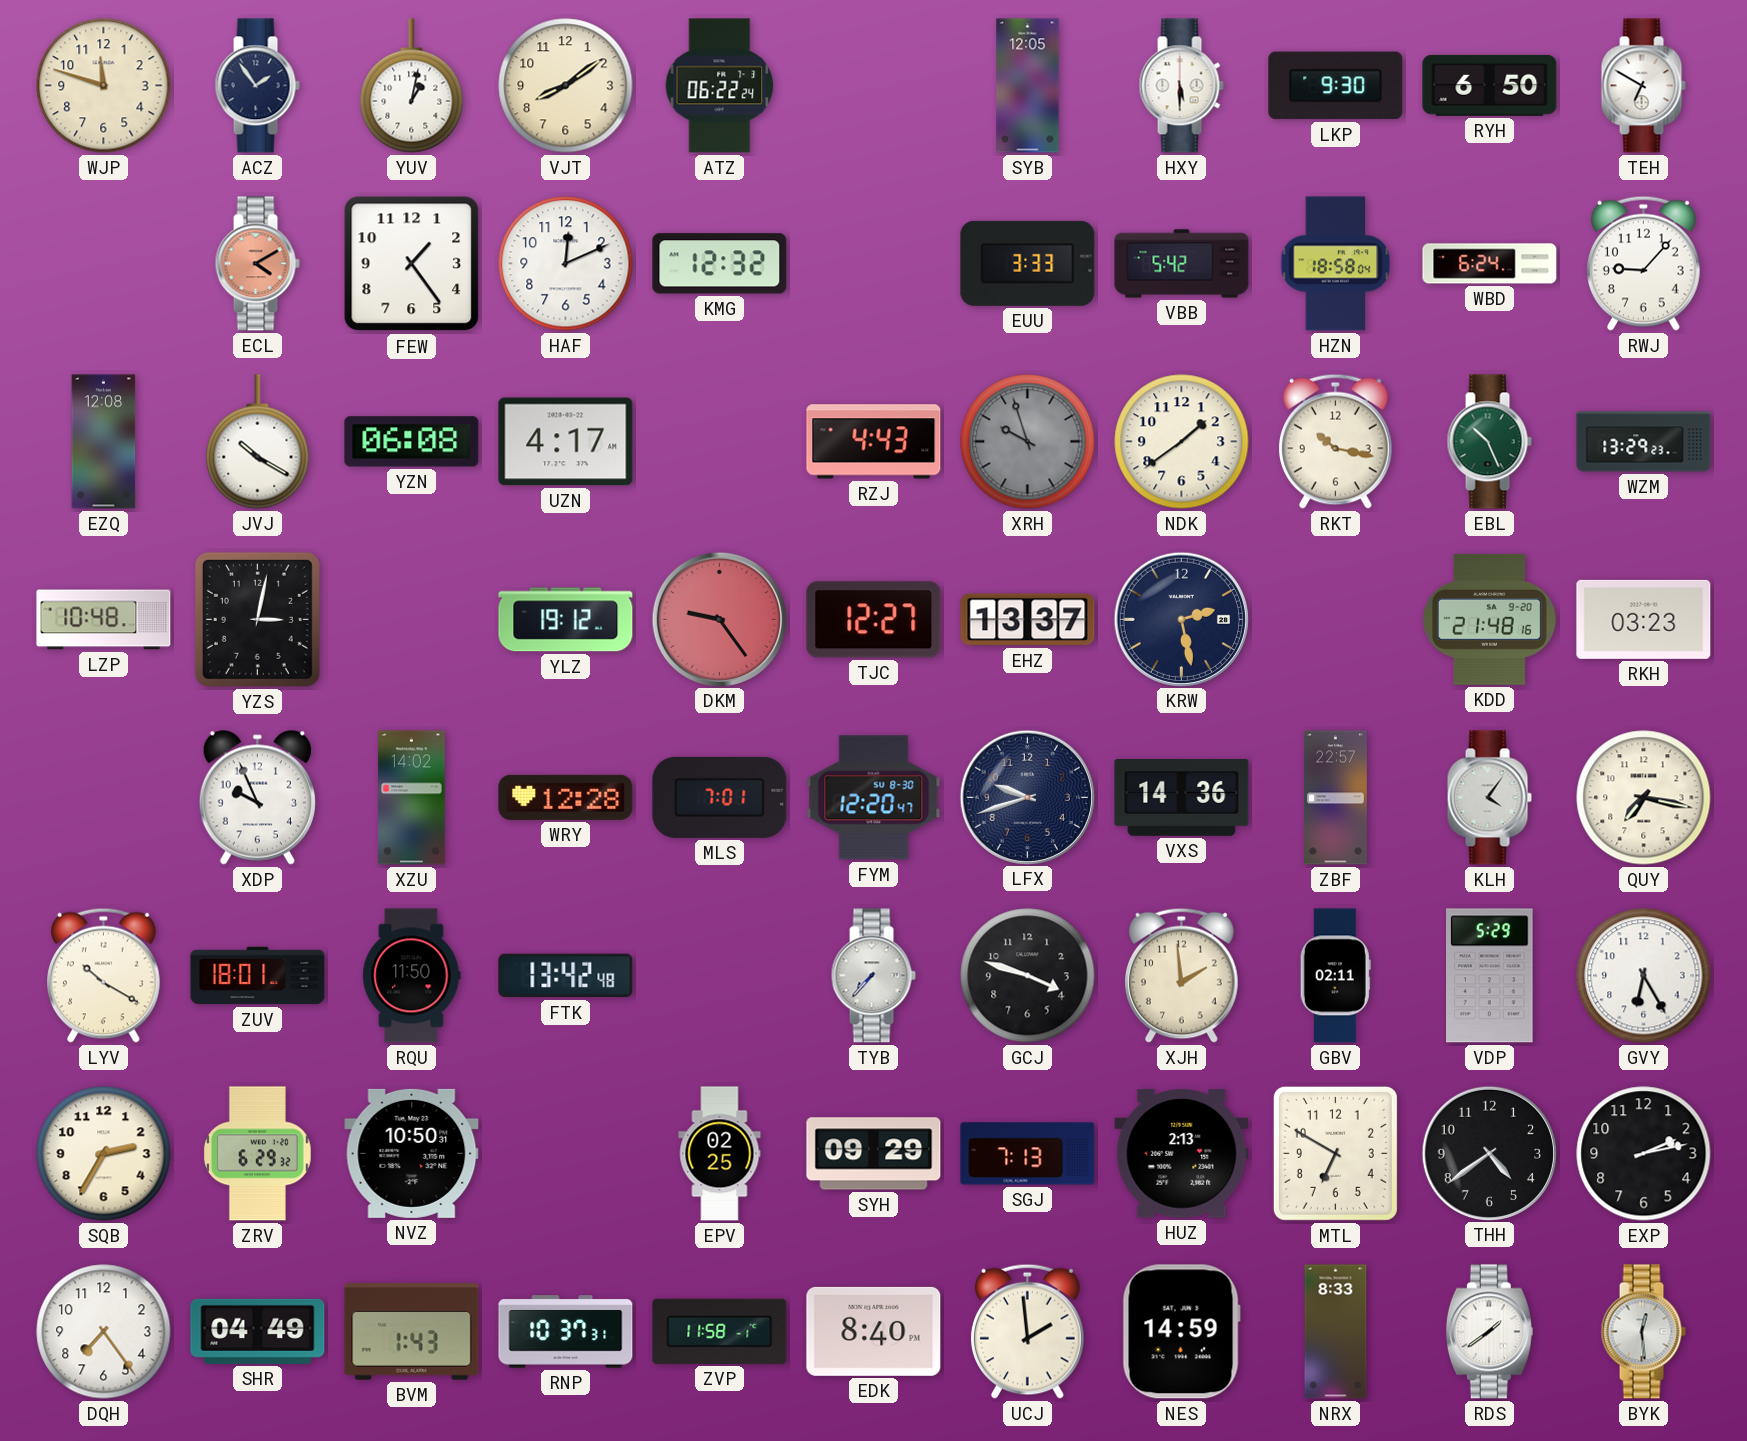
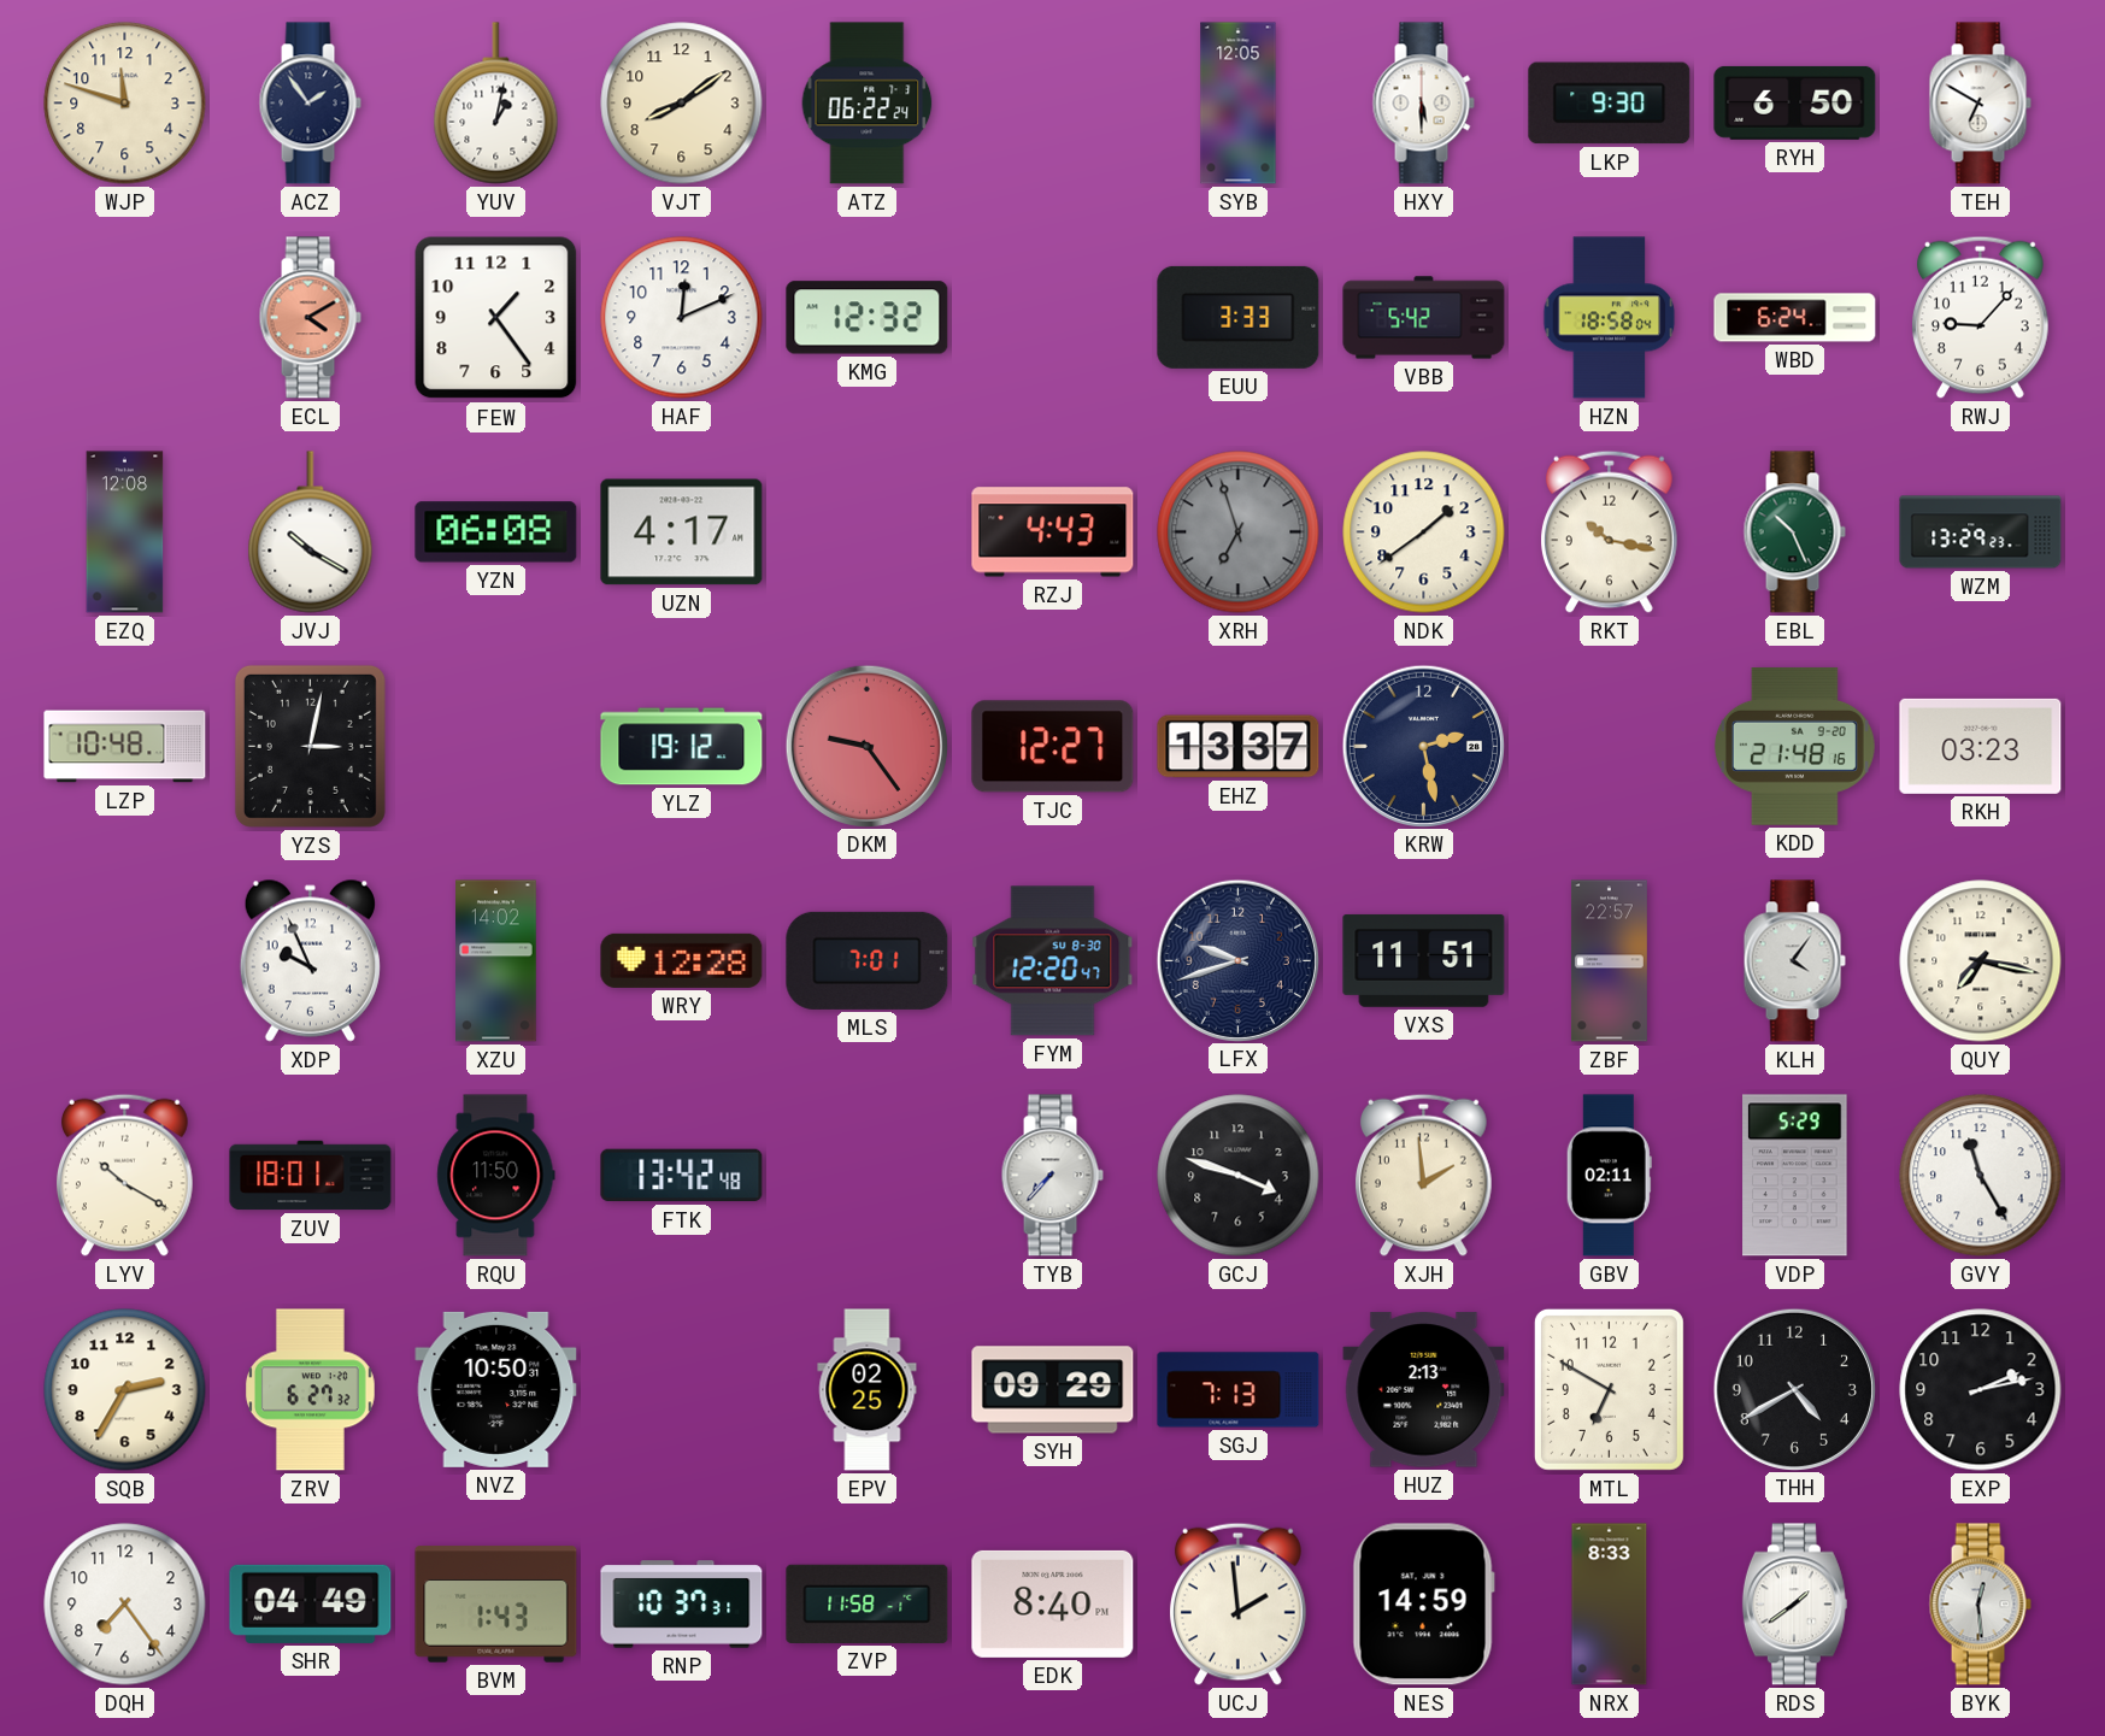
XRH: 9:57 -> 6:57 (1239, 532)
VXS: 14:36 -> 11:51 (1424, 960)
GVY: 6:25 -> 11:25 (1981, 1176)
ZRV: 6:29 -> 6:27 (310, 1390)
THH: 4:39 -> 4:40 (1794, 1389)
